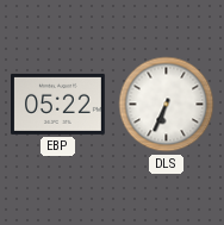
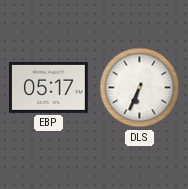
EBP: 05:22 -> 05:17 (49, 87)
